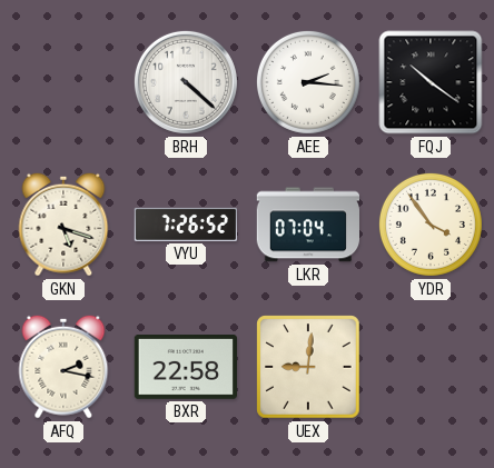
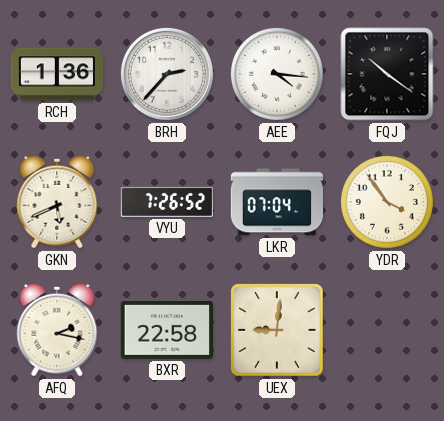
RCH: none -> 1:36 (57, 74)
BRH: 4:22 -> 2:37 (167, 74)
AEE: 2:16 -> 4:16 (277, 74)
GKN: 5:18 -> 5:41 (57, 202)
